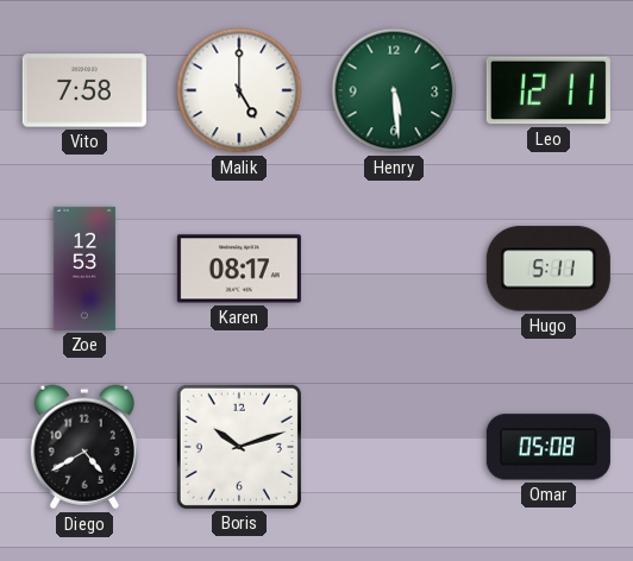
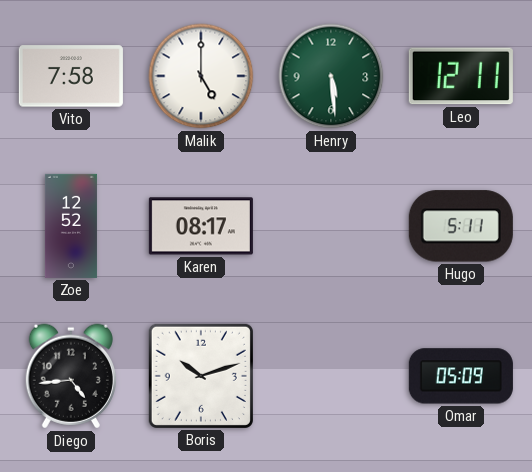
Zoe: 12:53 -> 12:52 (71, 226)
Diego: 4:40 -> 4:44 (71, 376)
Omar: 05:08 -> 05:09 (461, 376)
